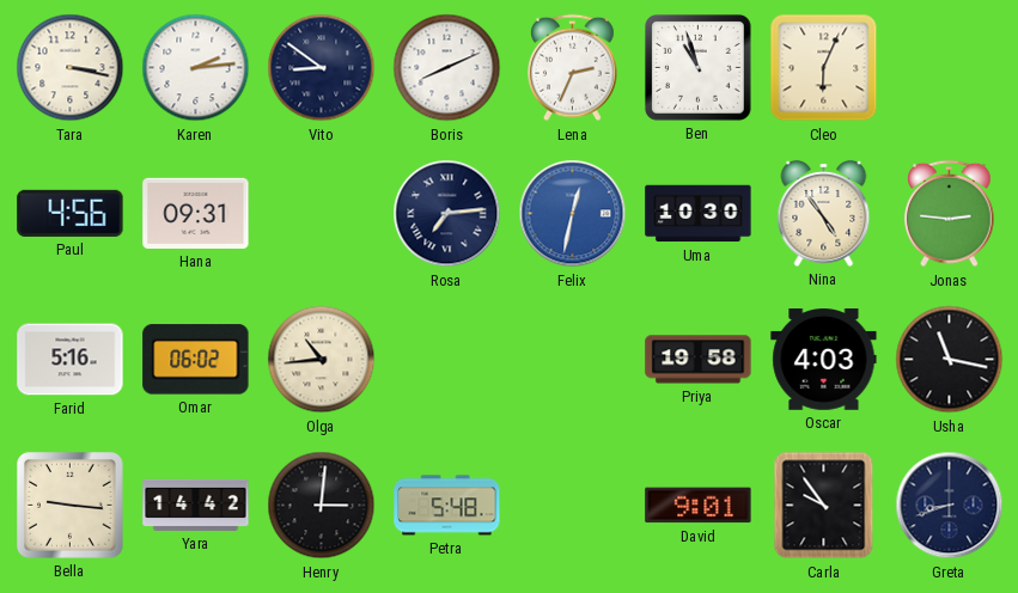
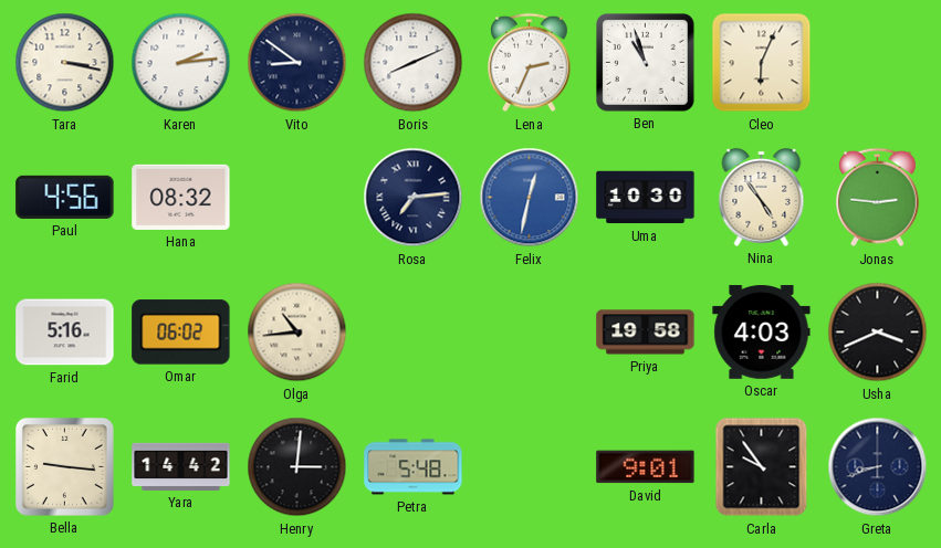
Hana: 09:31 -> 08:32 (181, 197)
Usha: 11:17 -> 3:41 (878, 333)
